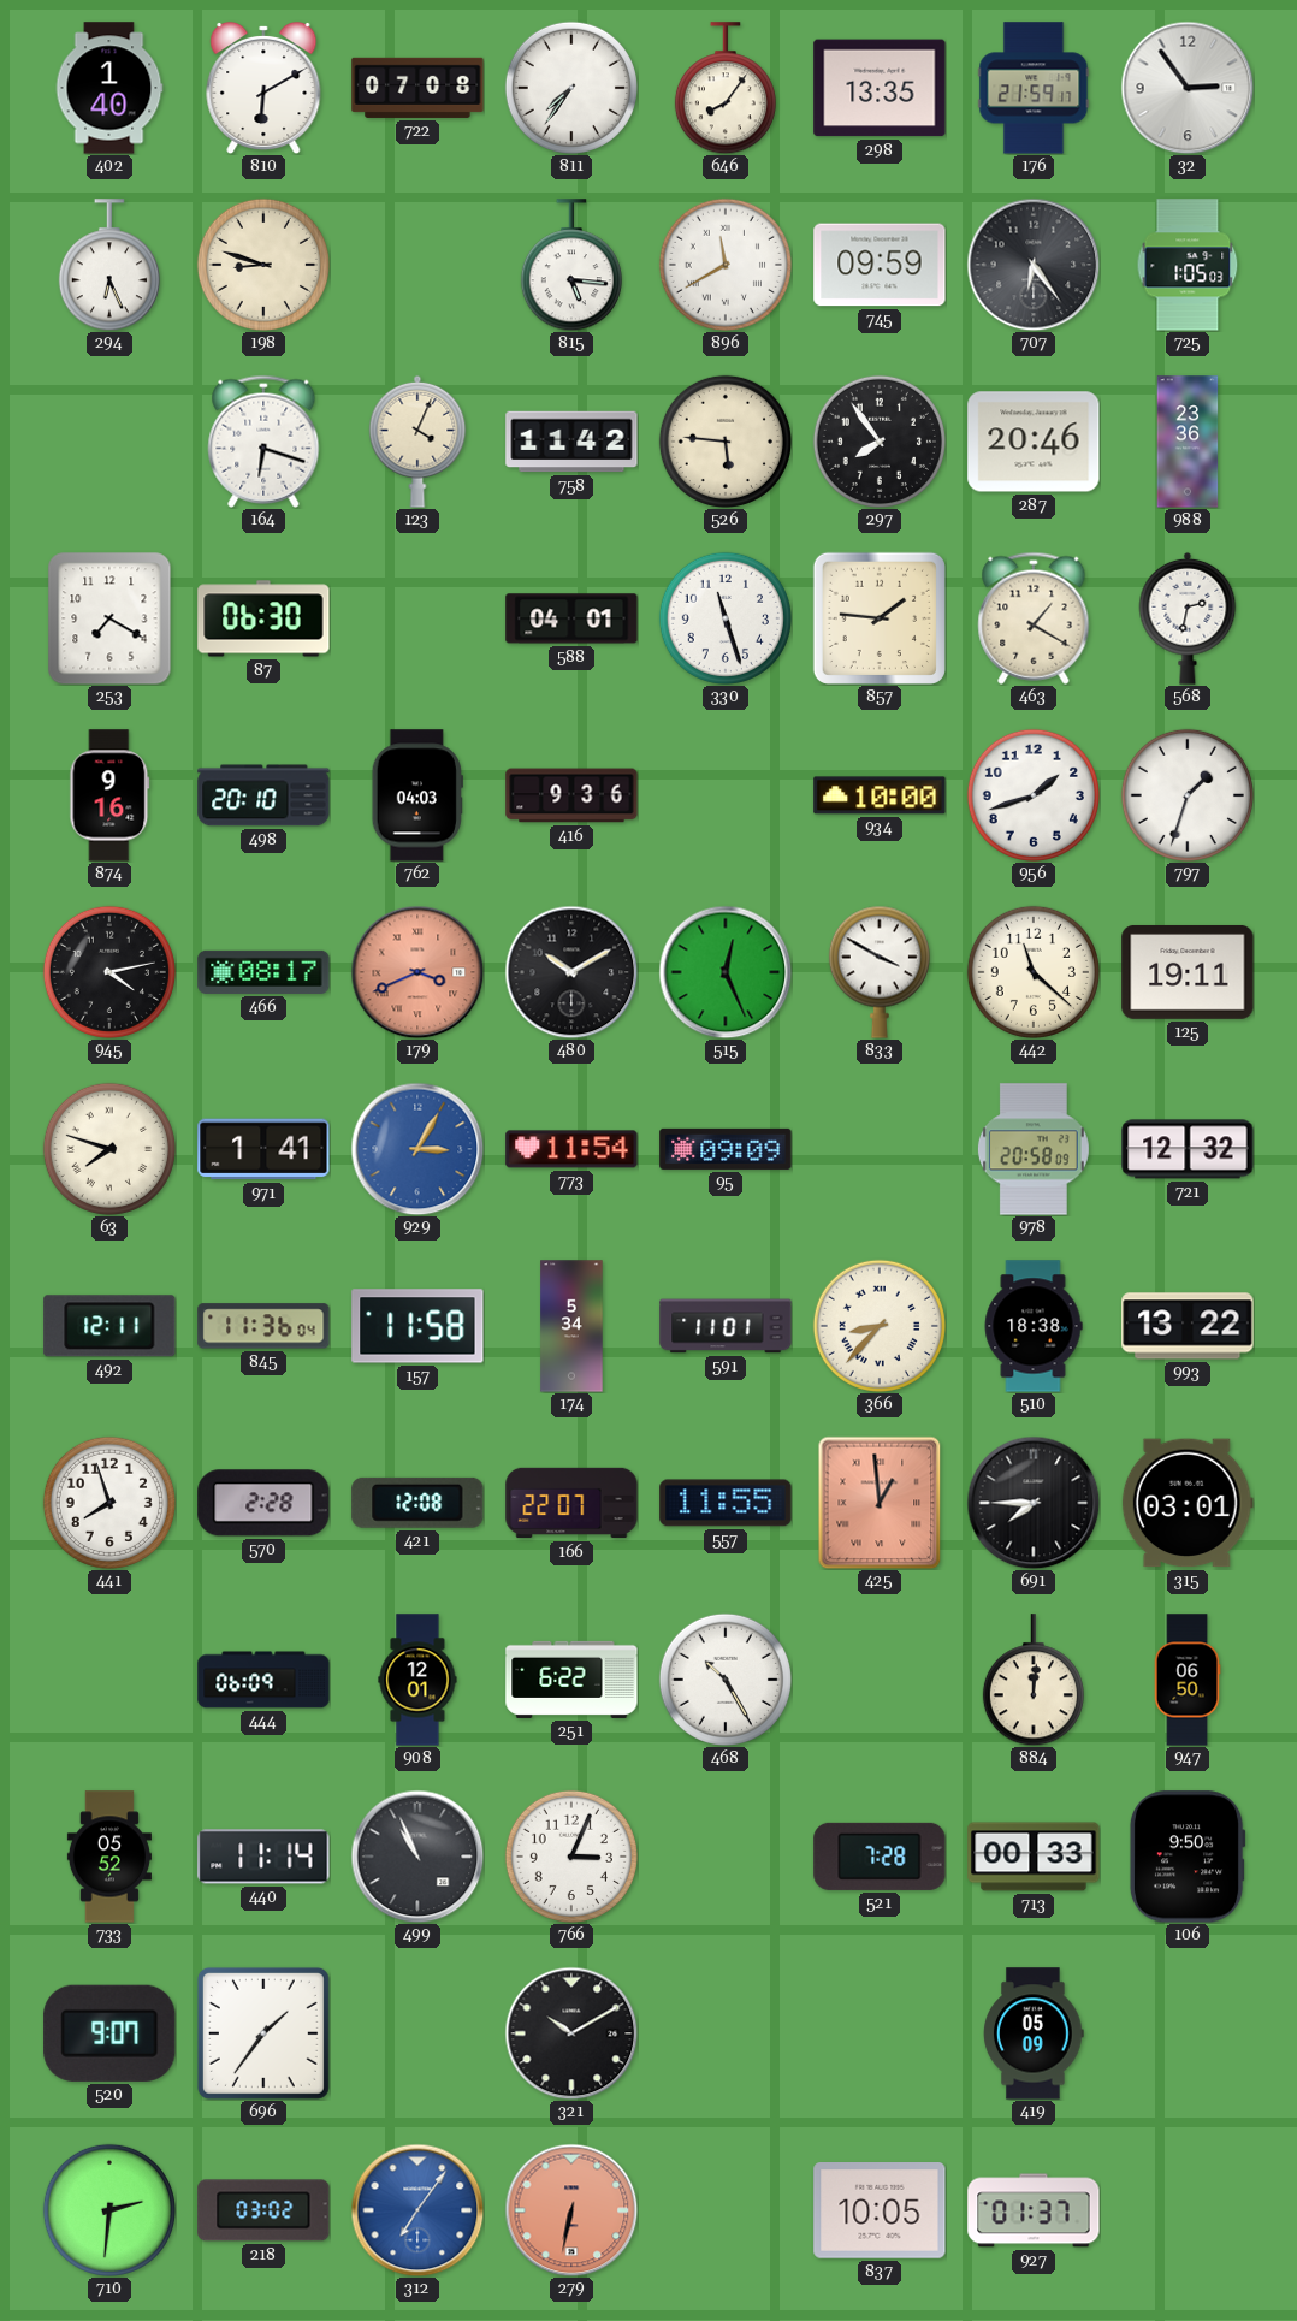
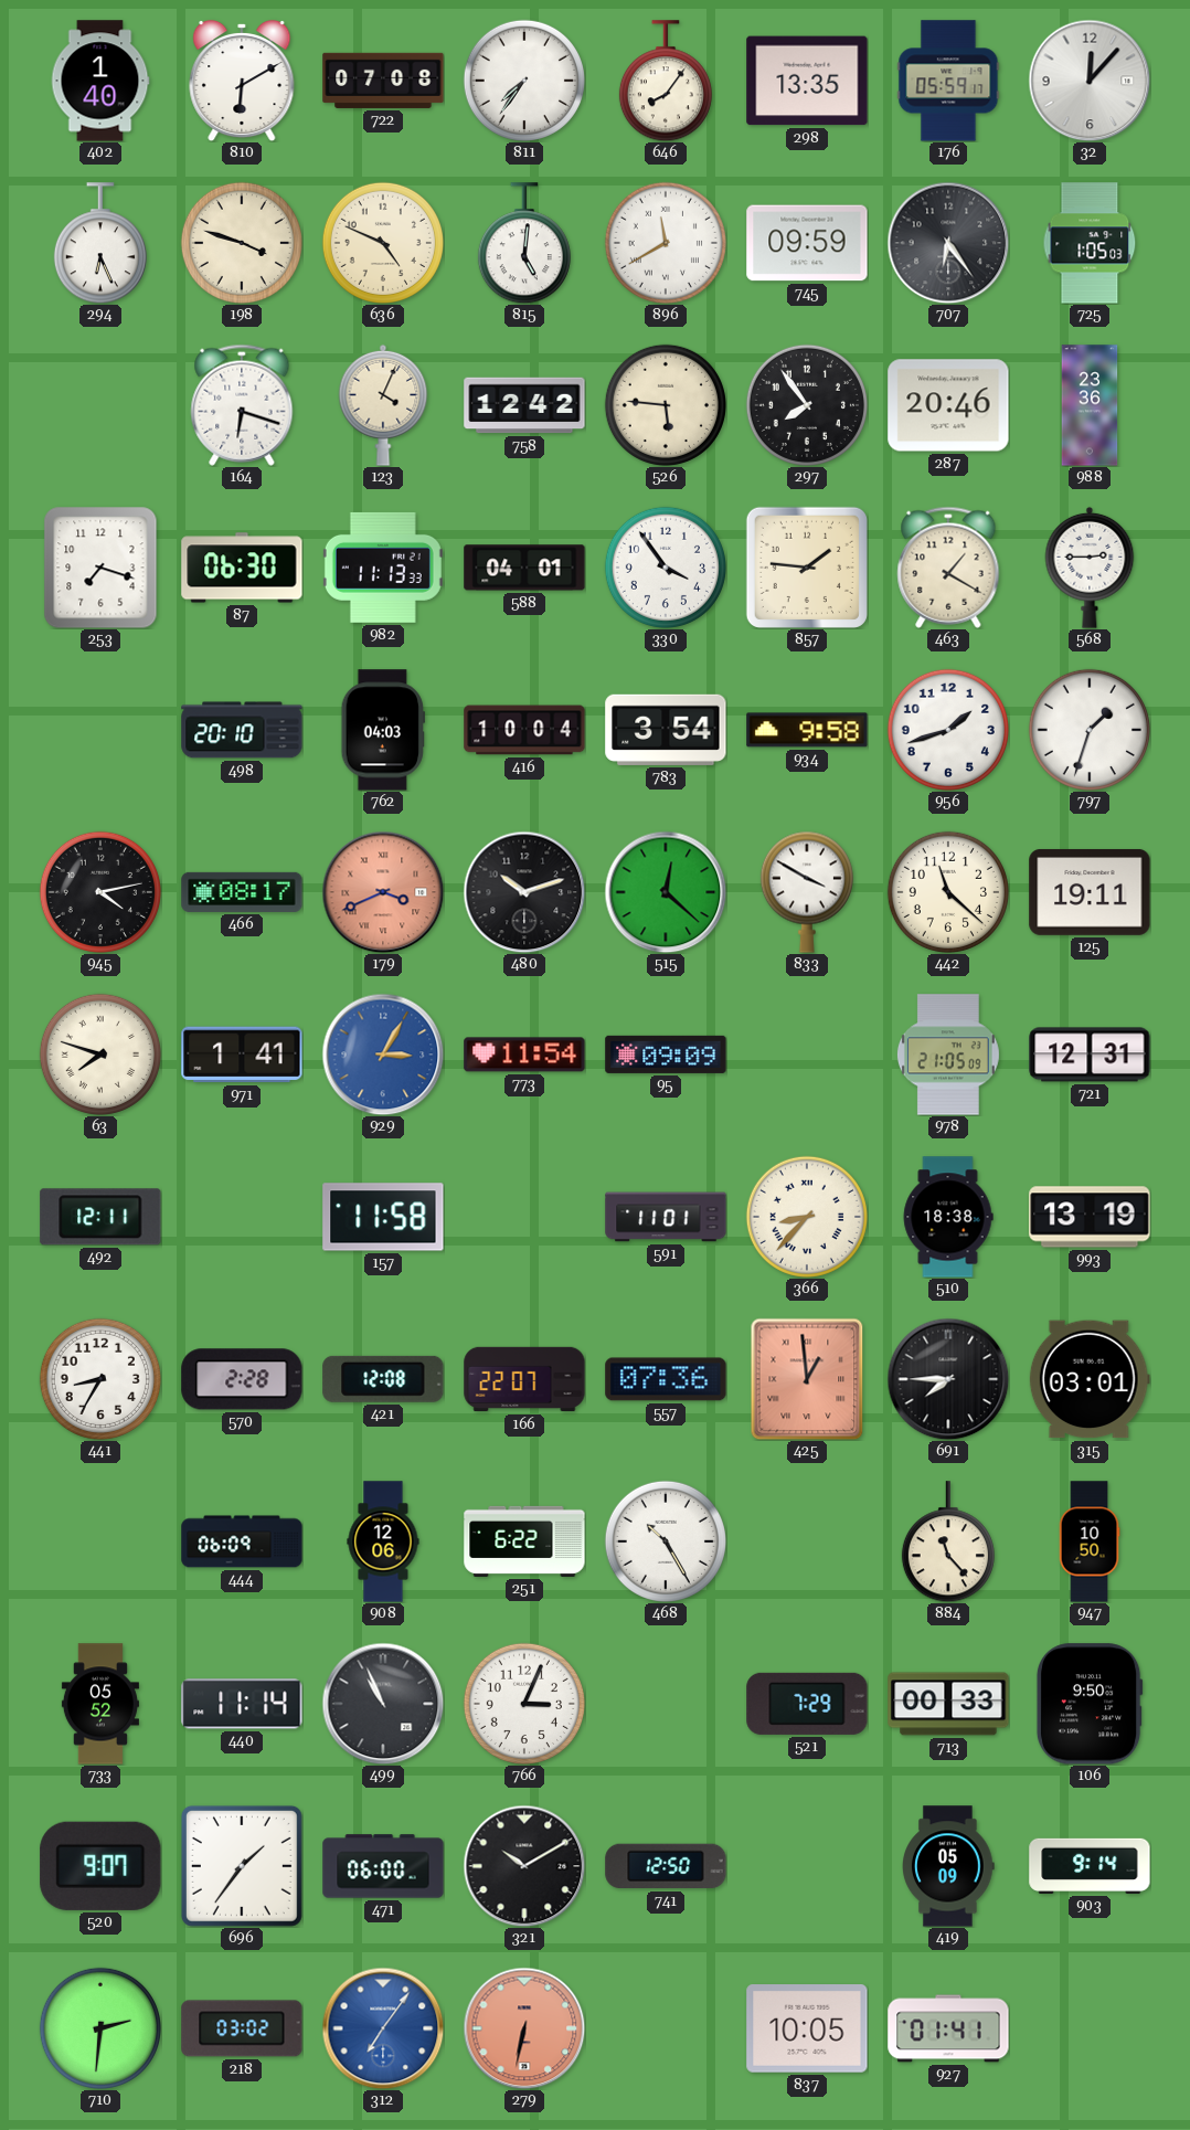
176: 21:59 -> 05:59 (948, 81)
32: 2:54 -> 12:07 (1090, 81)
198: 8:48 -> 3:48 (242, 243)
636: none -> 4:49 (383, 243)
815: 5:16 -> 5:01 (524, 243)
758: 11:42 -> 12:42 (524, 405)
253: 7:20 -> 7:18 (100, 568)
982: none -> 11:13 (383, 568)
330: 11:27 -> 3:54 (666, 568)
568: 2:32 -> 2:45 (1090, 568)
874: 9:16 -> none (109, 795)
416: 9:36 -> 10:04 (524, 730)
783: none -> 3:54 (666, 730)
934: 10:00 -> 9:58 (807, 730)
480: 10:10 -> 10:12 (524, 892)
515: 12:26 -> 12:22 (666, 892)
978: 20:58 -> 21:05 (948, 1055)
721: 12:32 -> 12:31 (1090, 1055)
845: 11:36 -> none (263, 1326)
174: 5:34 -> none (571, 1326)
993: 13:22 -> 13:19 (1090, 1217)
441: 7:57 -> 8:35 (100, 1379)
557: 11:55 -> 07:36 (666, 1379)
908: 12:01 -> 12:06 (383, 1541)
884: 12:01 -> 11:23 (948, 1541)
947: 06:50 -> 10:50 (1090, 1541)
521: 7:28 -> 7:29 (807, 1704)
471: none -> 06:00 (383, 1866)
741: none -> 12:50 (666, 1866)
903: none -> 9:14 (1090, 1866)
927: 01:37 -> 01:41 (948, 2028)
